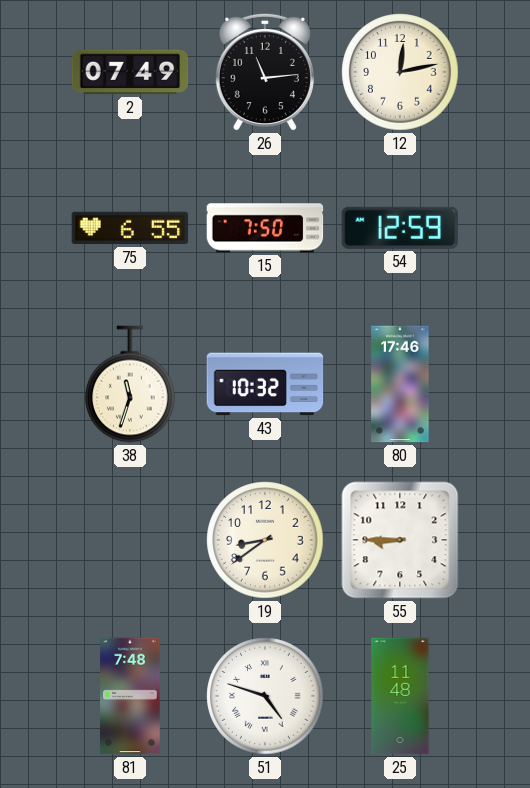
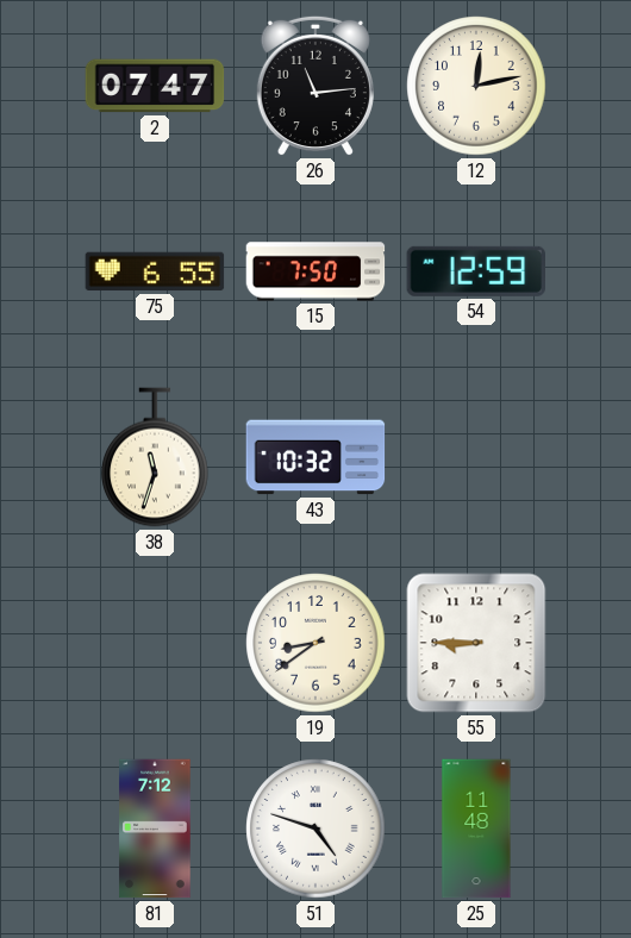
2: 07:49 -> 07:47 (155, 86)
80: 17:46 -> none (400, 384)
81: 7:48 -> 7:12 (155, 828)
